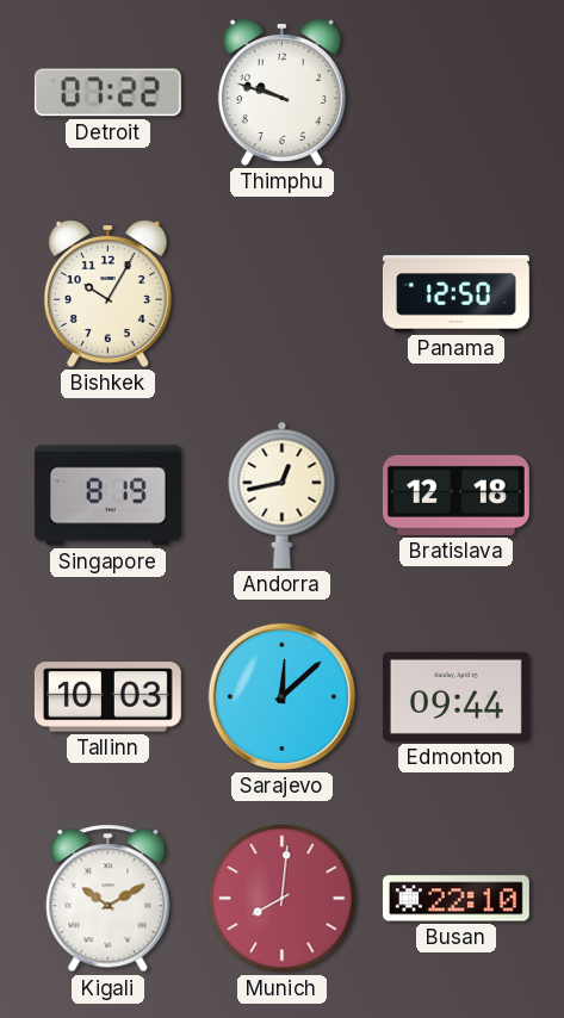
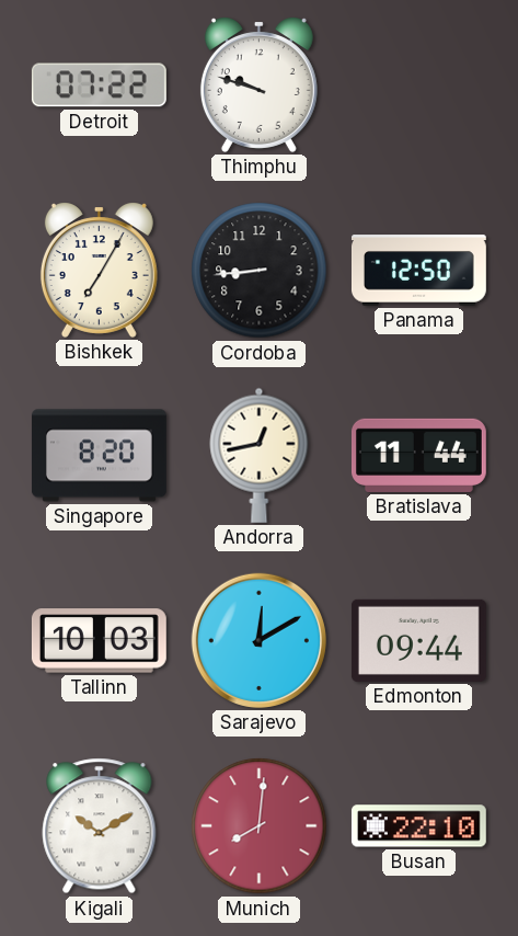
Bishkek: 10:05 -> 7:05 (99, 270)
Cordoba: none -> 8:44 (260, 271)
Singapore: 8:19 -> 8:20 (99, 456)
Bratislava: 12:18 -> 11:44 (418, 455)
Sarajevo: 12:08 -> 12:10 (258, 640)
